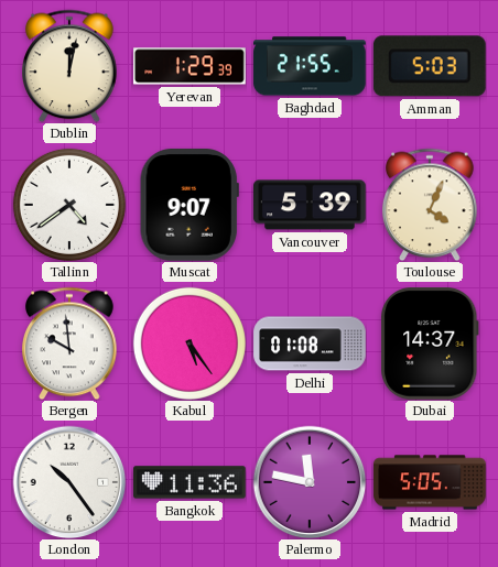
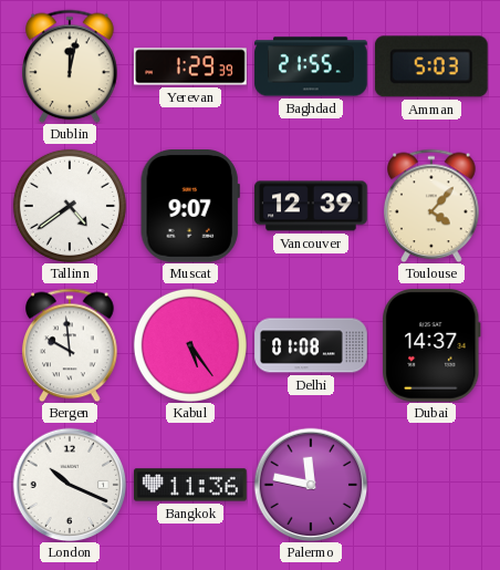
Vancouver: 5:39 -> 12:39 (311, 206)
Toulouse: 4:04 -> 4:07 (431, 206)
London: 10:24 -> 10:19 (70, 485)
Madrid: 5:05 -> none (430, 482)
